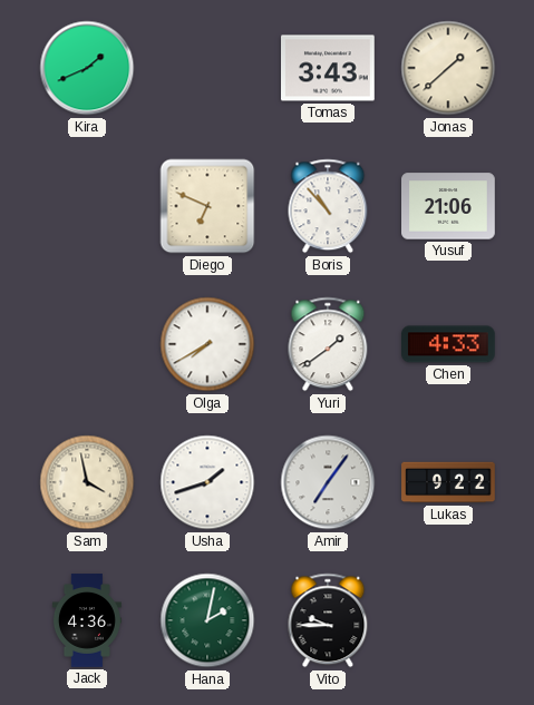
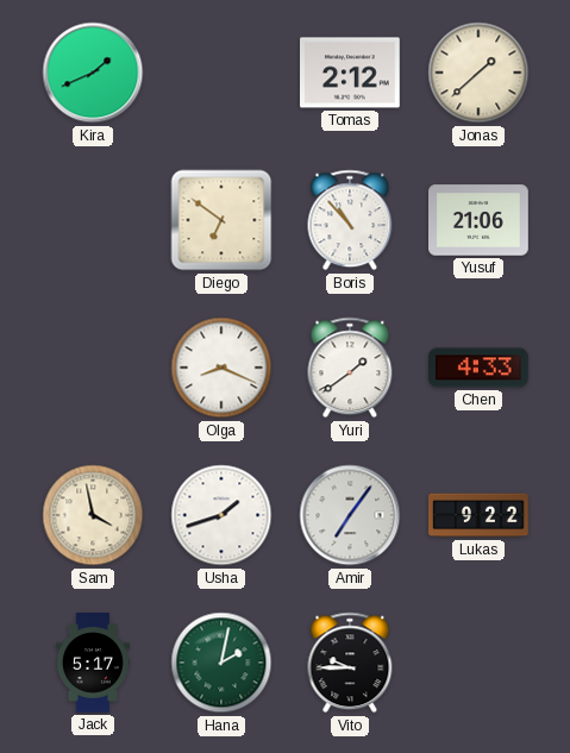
Tomas: 3:43 -> 2:12 (351, 73)
Diego: 6:49 -> 6:51 (221, 220)
Olga: 7:40 -> 8:19 (221, 368)
Jack: 4:36 -> 5:17 (93, 663)
